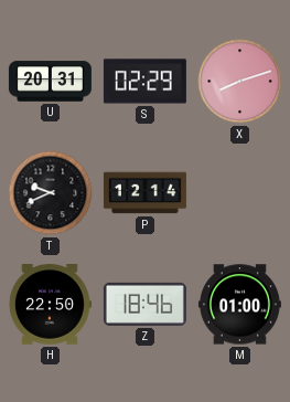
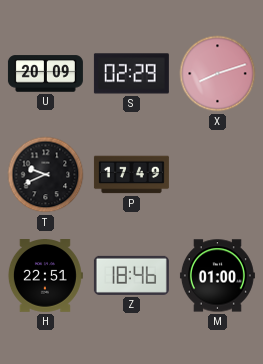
U: 20:31 -> 20:09 (45, 74)
P: 12:14 -> 17:49 (131, 175)
H: 22:50 -> 22:51 (45, 276)
